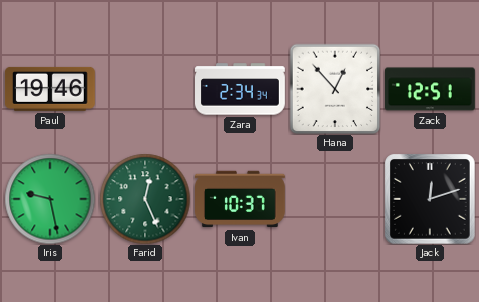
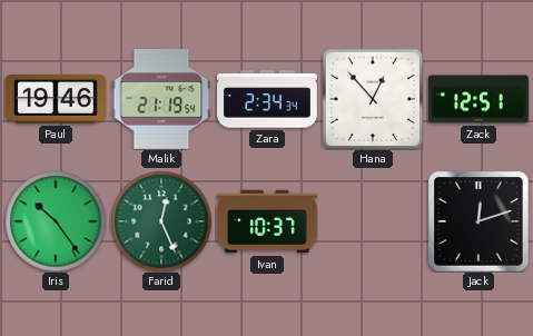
Malik: none -> 21:19 (161, 99)
Iris: 9:28 -> 10:24 (56, 221)
